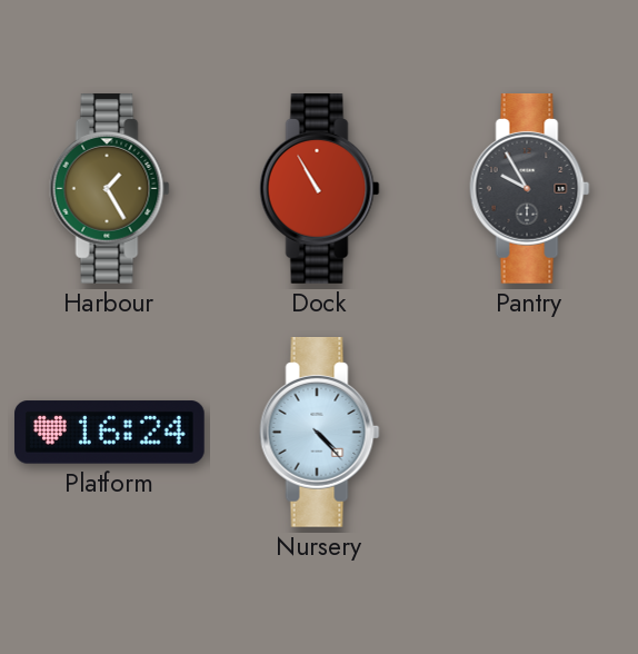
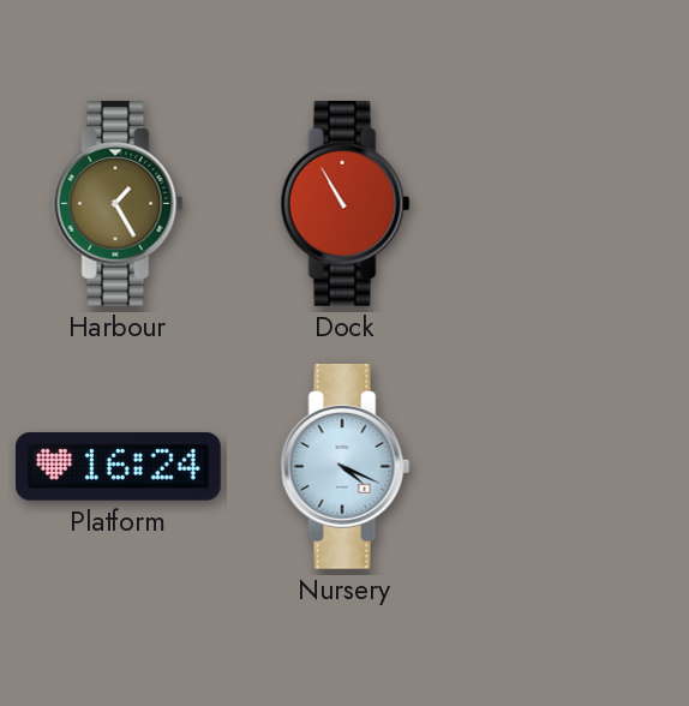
Pantry: 9:55 -> none (530, 189)
Nursery: 4:23 -> 4:19 (346, 467)
